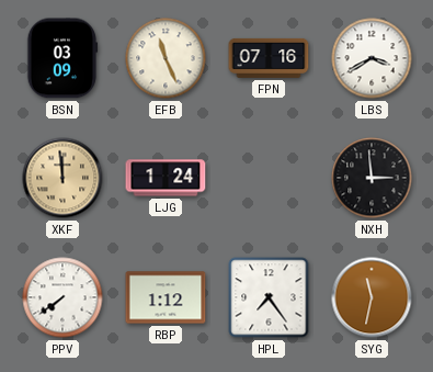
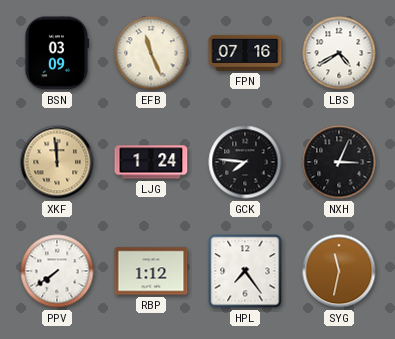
LBS: 3:40 -> 4:40 (339, 53)
GCK: none -> 7:46 (245, 162)
NXH: 2:59 -> 3:04 (339, 162)
